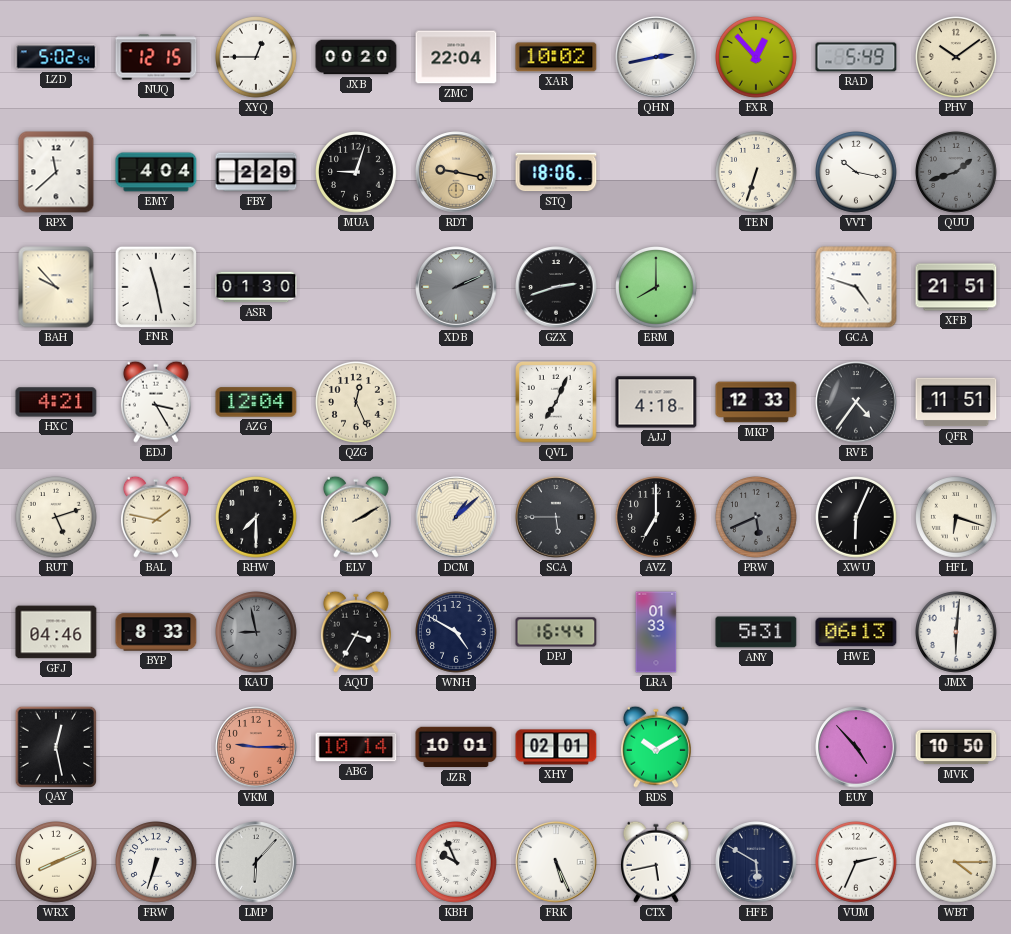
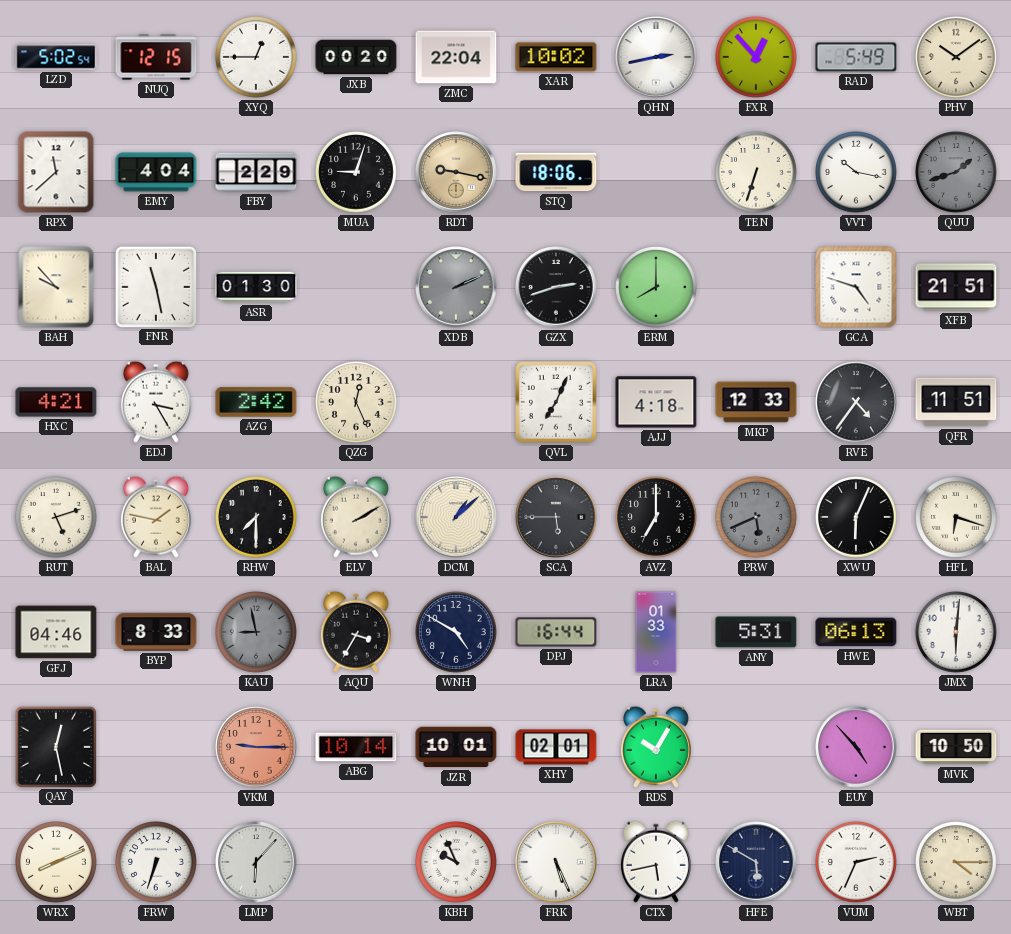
AZG: 12:04 -> 2:42 (256, 402)
RDS: 10:10 -> 10:05 (656, 747)
